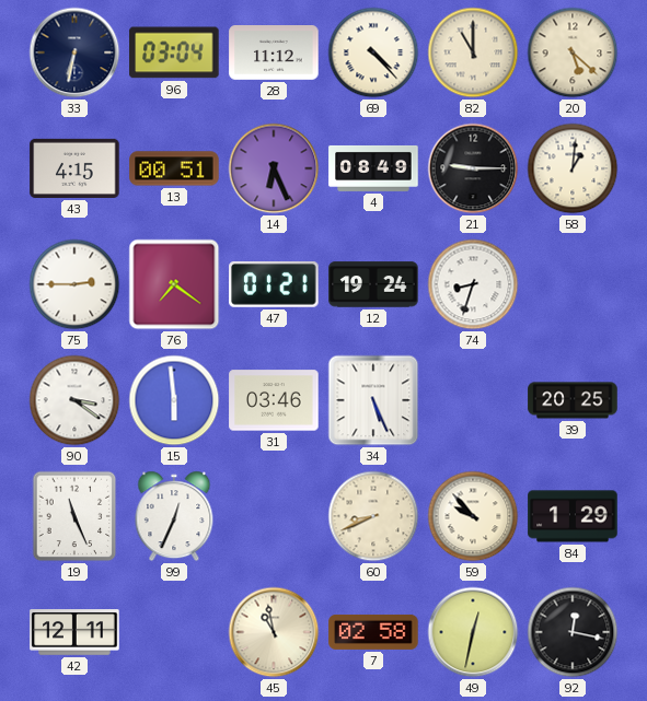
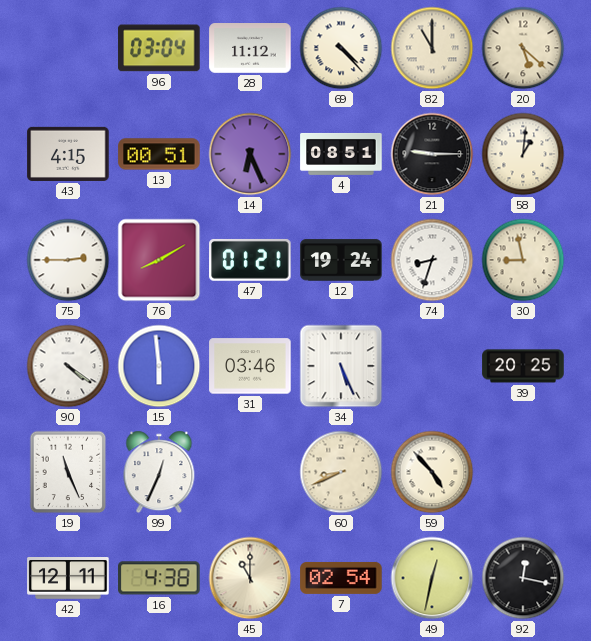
33: 6:32 -> none (74, 52)
4: 08:49 -> 08:51 (341, 154)
76: 7:21 -> 8:10 (159, 260)
30: none -> 8:58 (523, 260)
90: 3:21 -> 4:21 (68, 366)
59: 9:53 -> 4:53 (432, 472)
84: 1:29 -> none (573, 516)
16: none -> 4:38 (159, 578)
45: 10:58 -> 11:00 (250, 578)
7: 02:58 -> 02:54 (341, 578)
